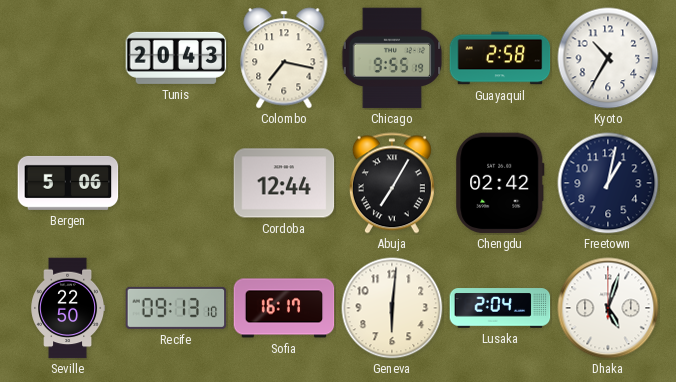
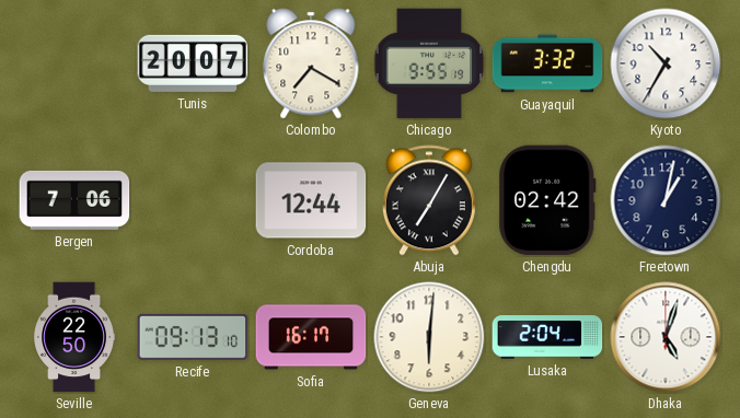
Tunis: 20:43 -> 20:07 (193, 63)
Colombo: 7:17 -> 7:20 (311, 63)
Guayaquil: 2:58 -> 3:32 (547, 63)
Bergen: 5:06 -> 7:06 (74, 200)
